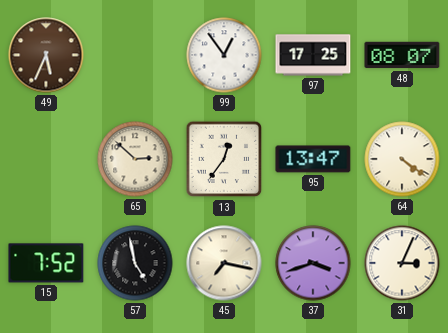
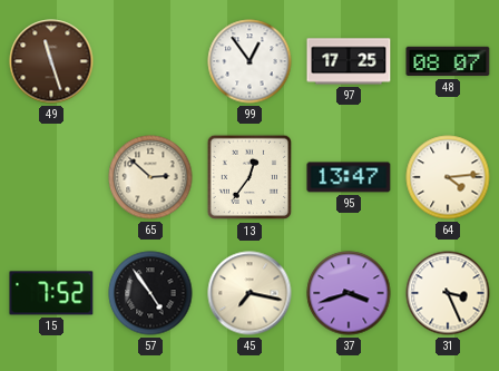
49: 5:34 -> 11:27 (51, 61)
64: 4:21 -> 4:14 (448, 177)
57: 4:58 -> 4:54 (150, 293)
31: 3:04 -> 3:26 (448, 293)
